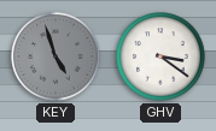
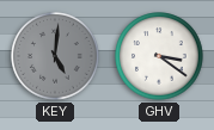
KEY: 4:57 -> 5:01 (55, 56)
